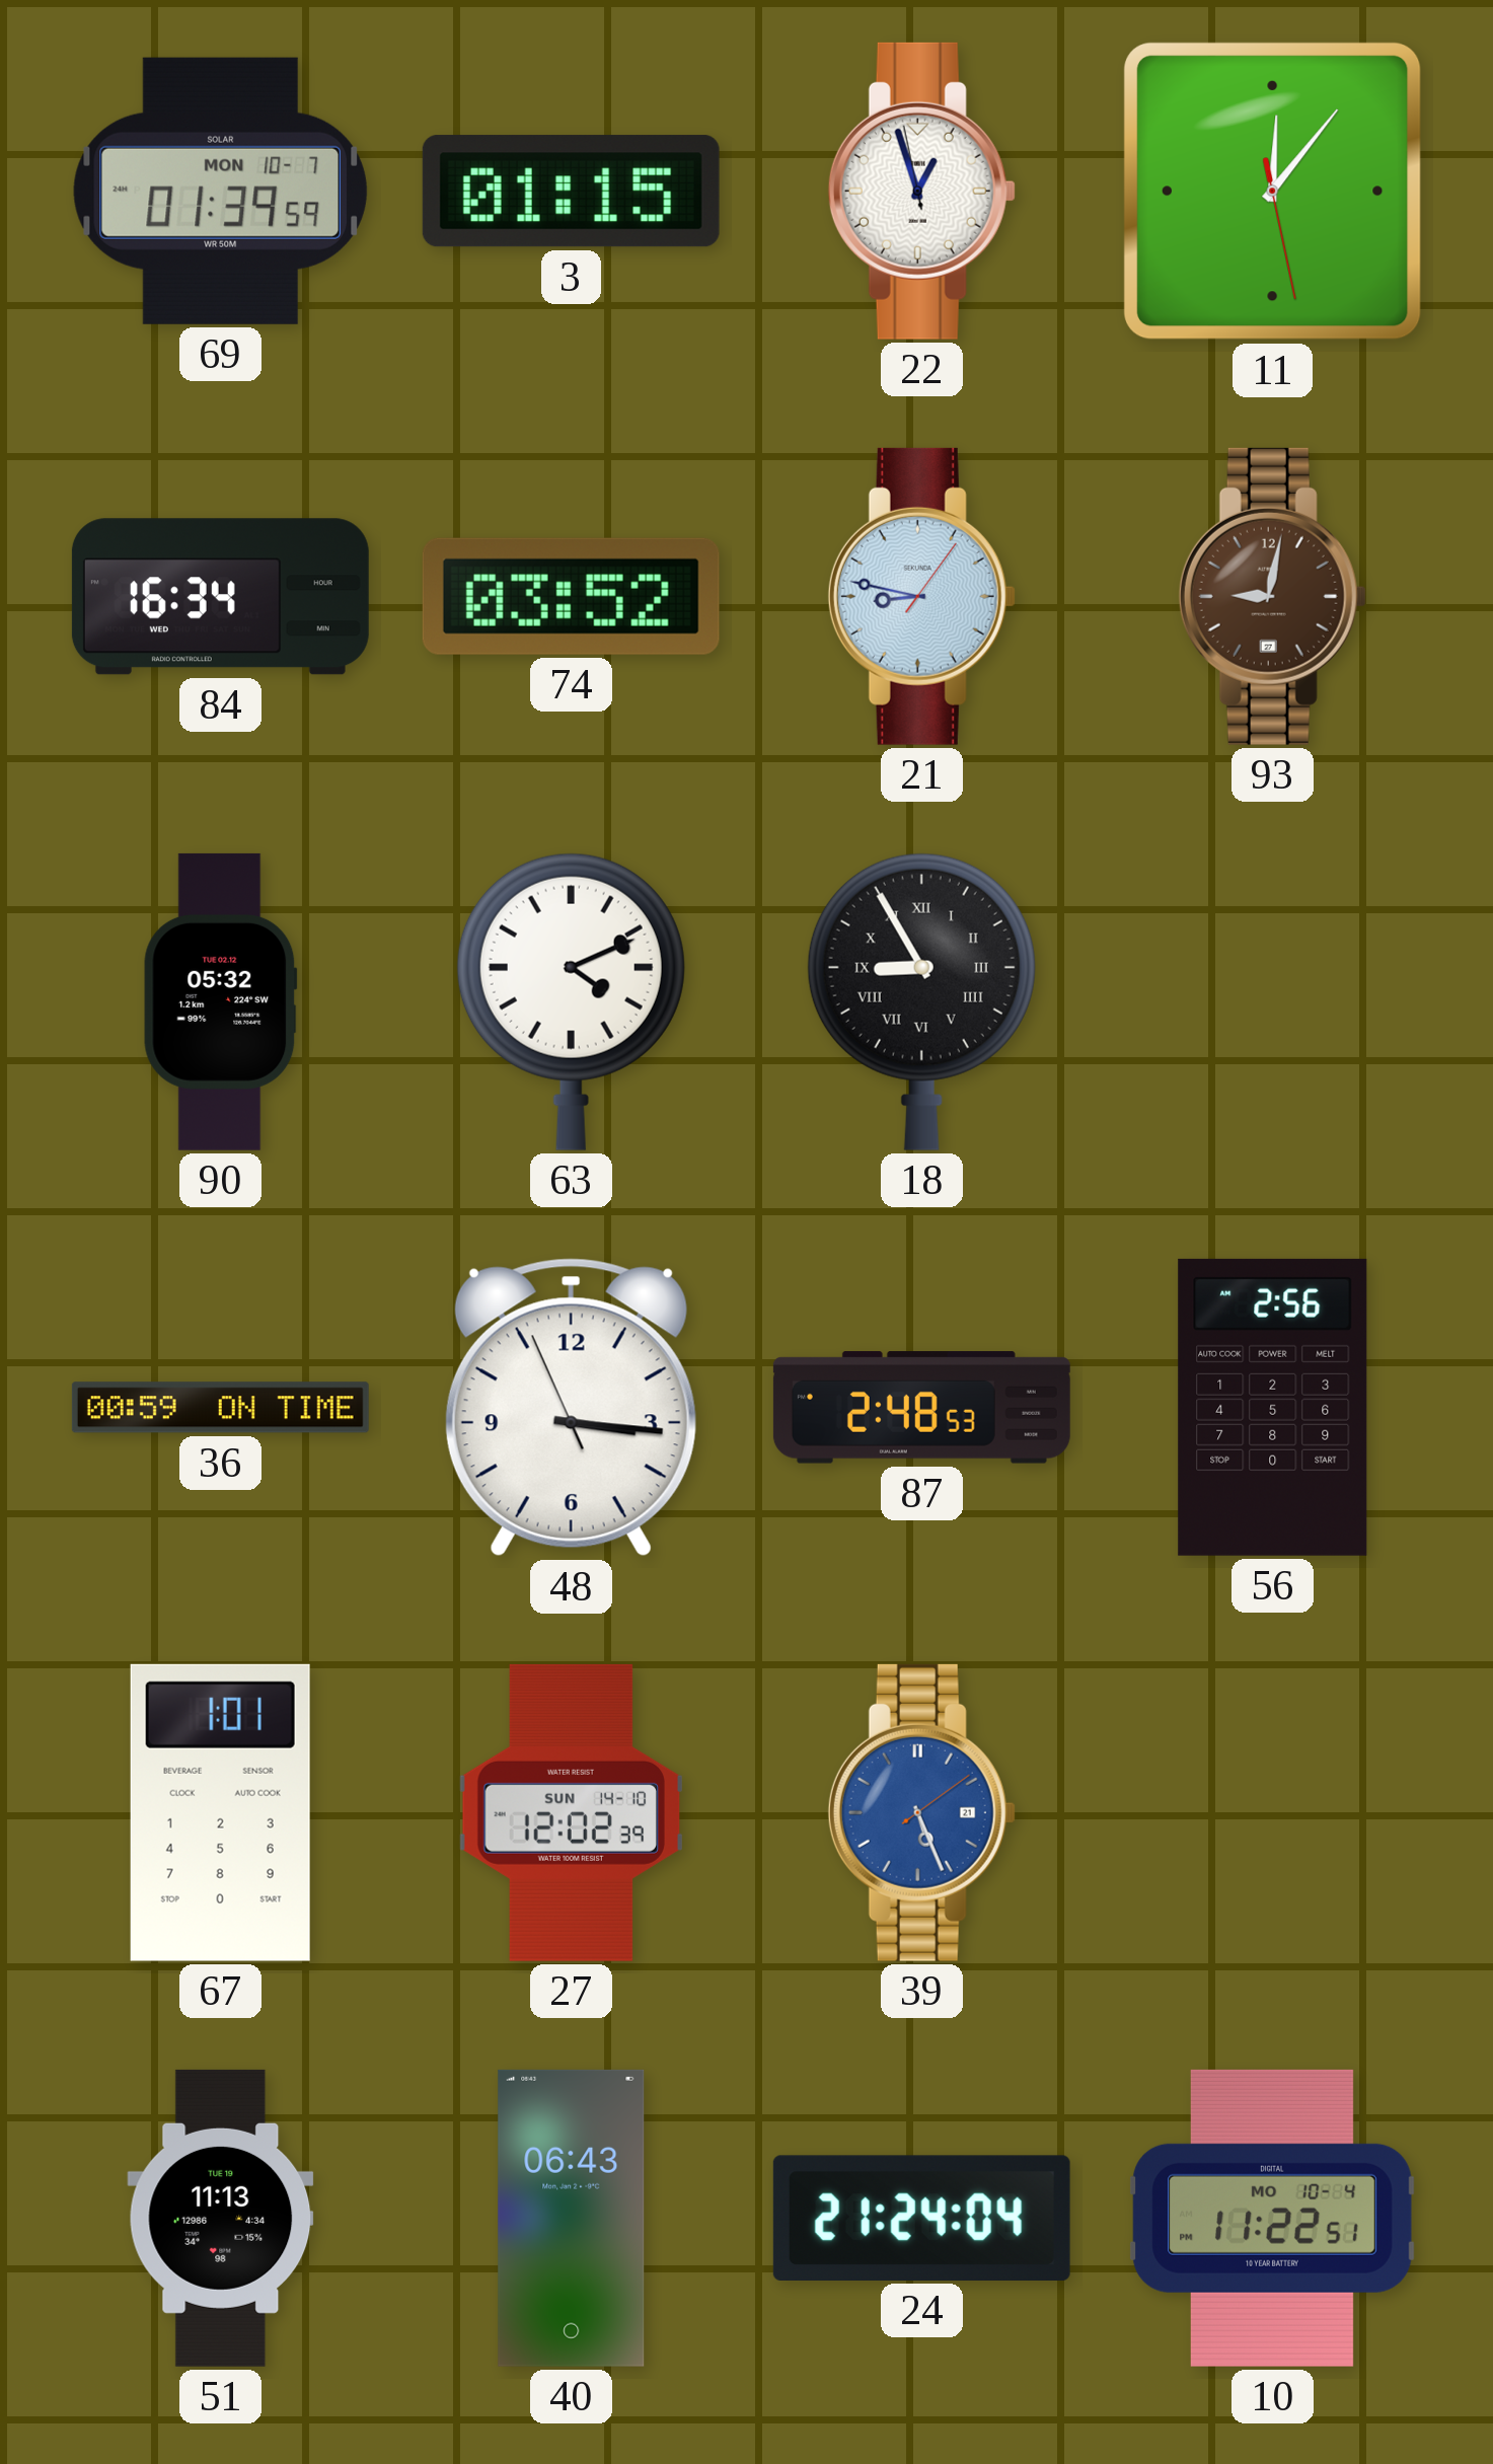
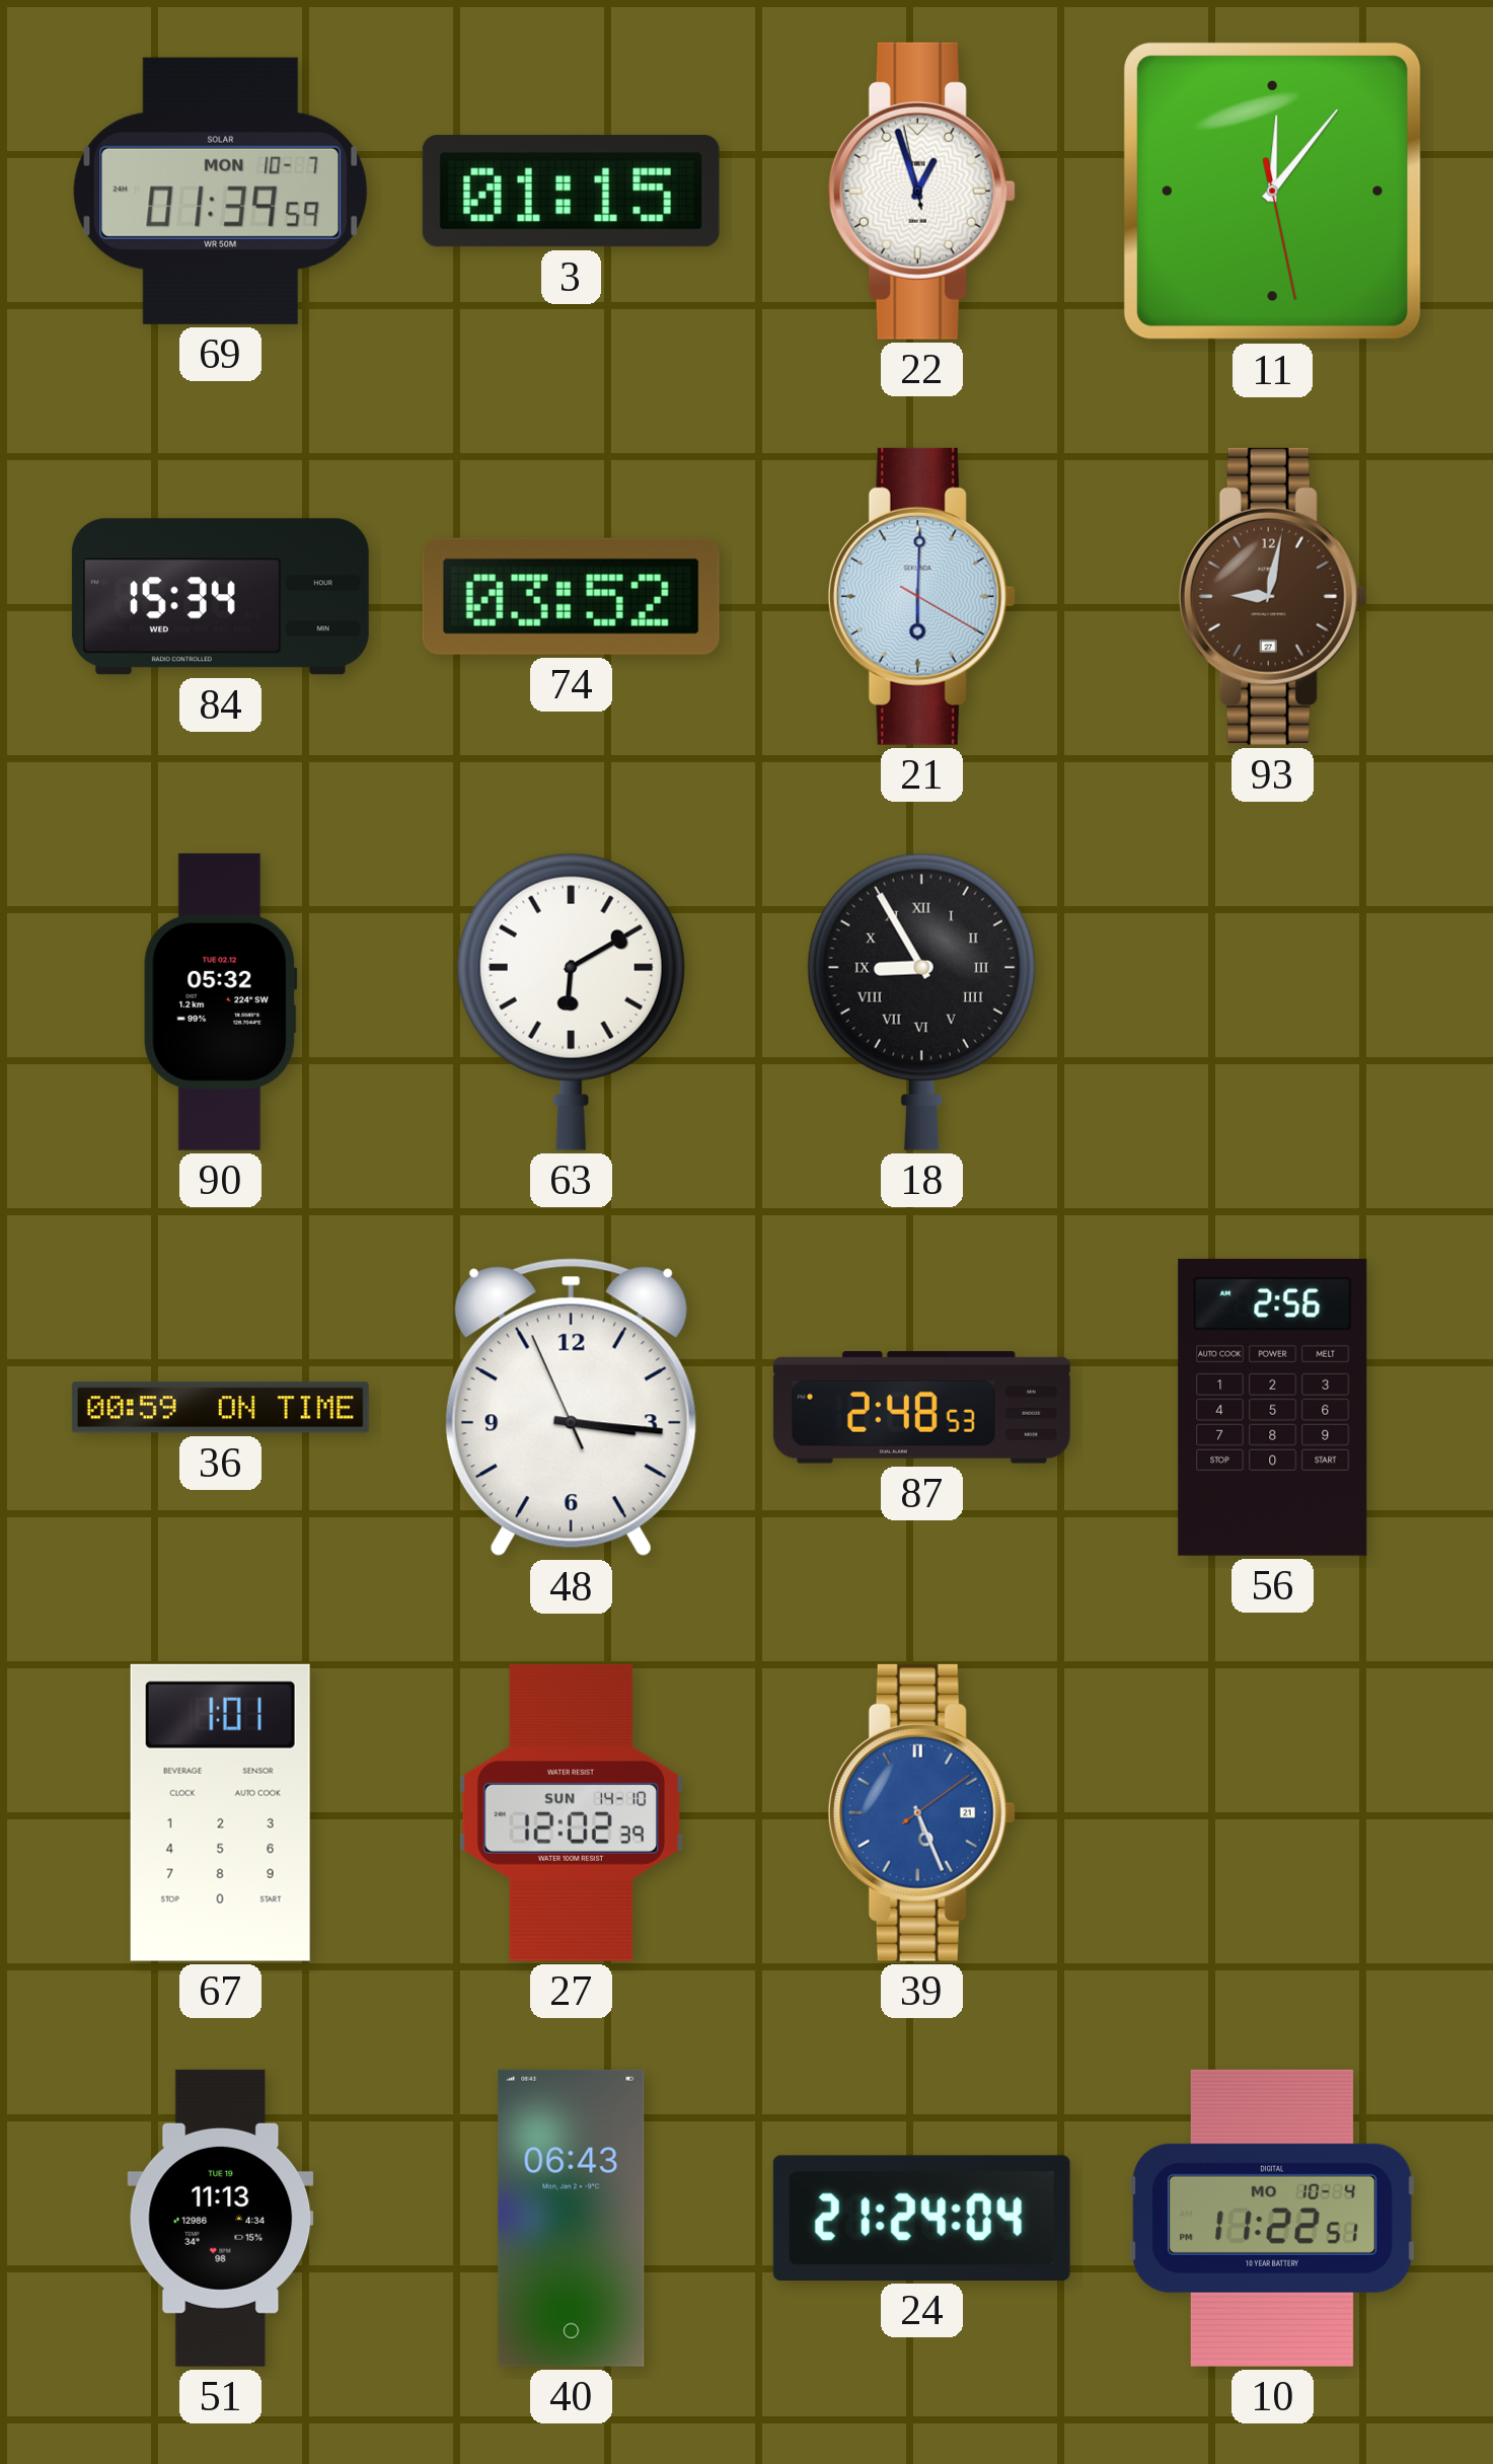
84: 16:34 -> 15:34 (220, 597)
21: 8:47 -> 6:00 (921, 596)
63: 4:11 -> 6:10 (571, 1001)
